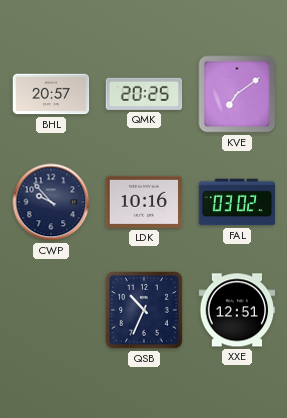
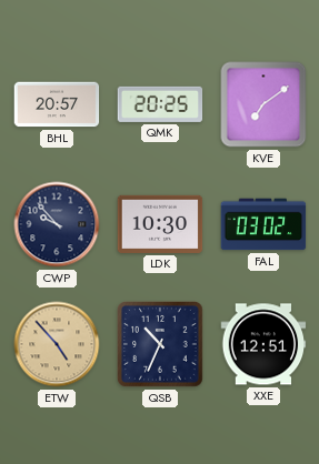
LDK: 10:16 -> 10:30 (160, 224)
ETW: none -> 4:53 (57, 344)
